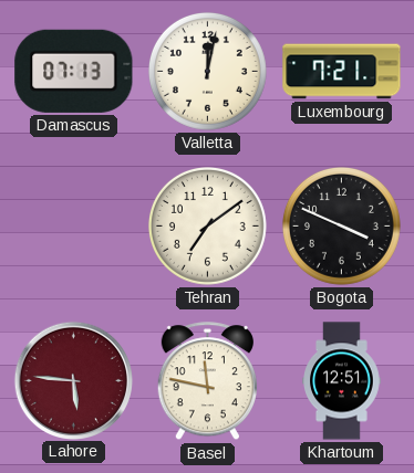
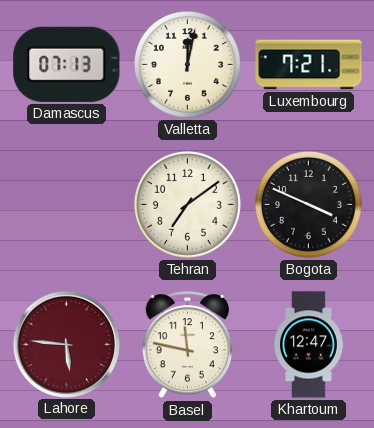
Khartoum: 12:51 -> 12:47 (309, 345)
